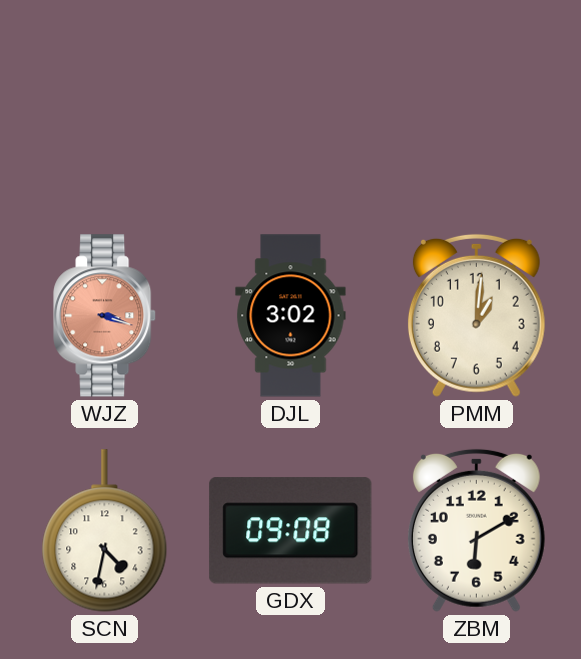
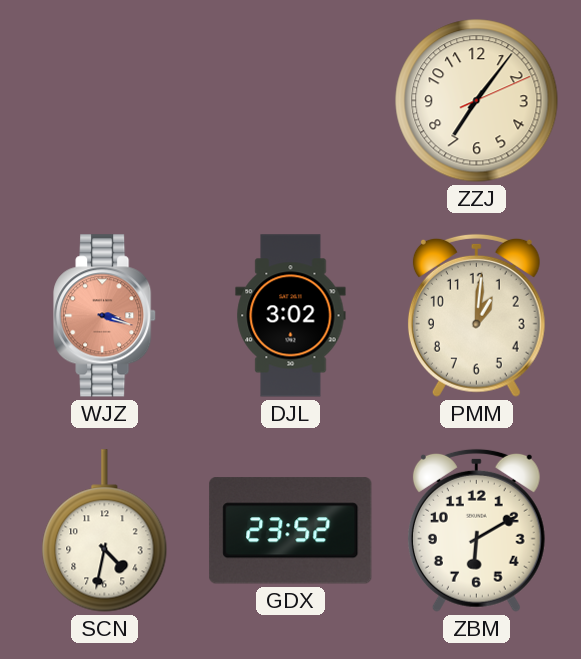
ZZJ: none -> 7:06 (477, 101)
GDX: 09:08 -> 23:52 (291, 531)
